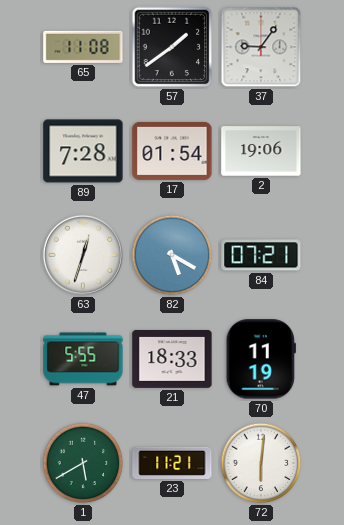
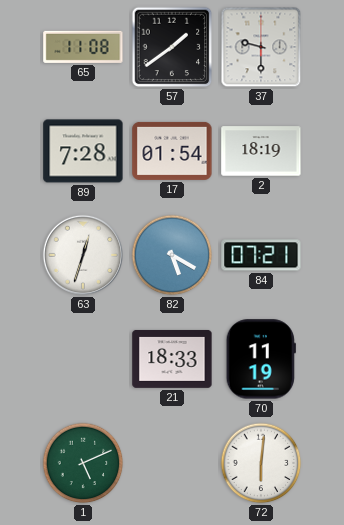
37: 9:06 -> 9:30 (261, 47)
2: 19:06 -> 18:19 (261, 151)
47: 5:55 -> none (83, 359)
1: 5:40 -> 5:11 (83, 463)
23: 11:21 -> none (172, 463)
